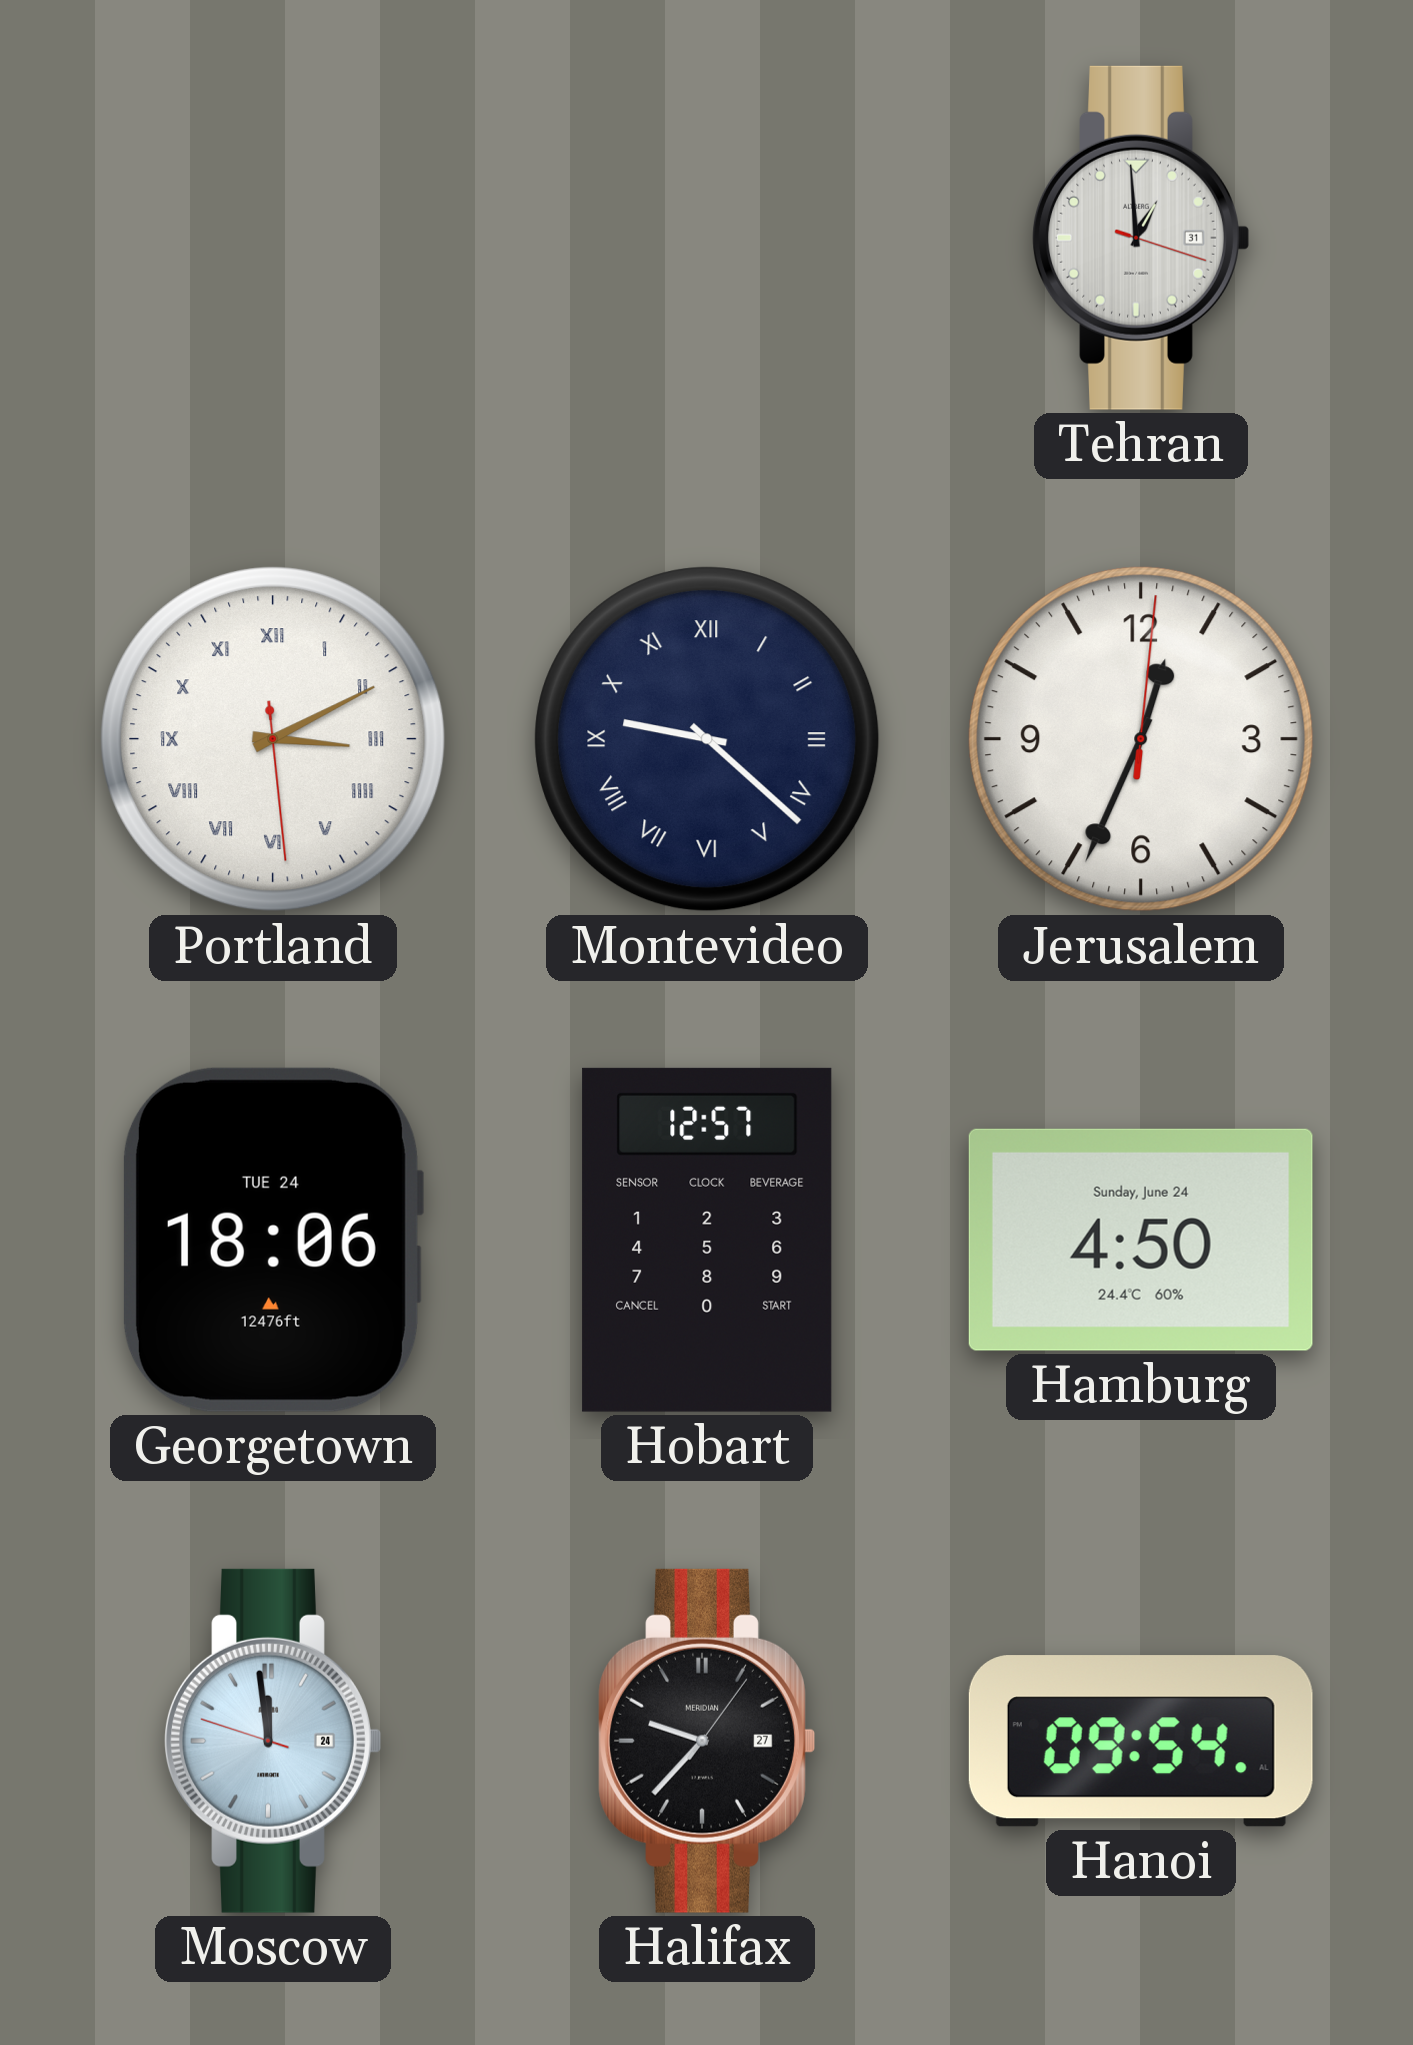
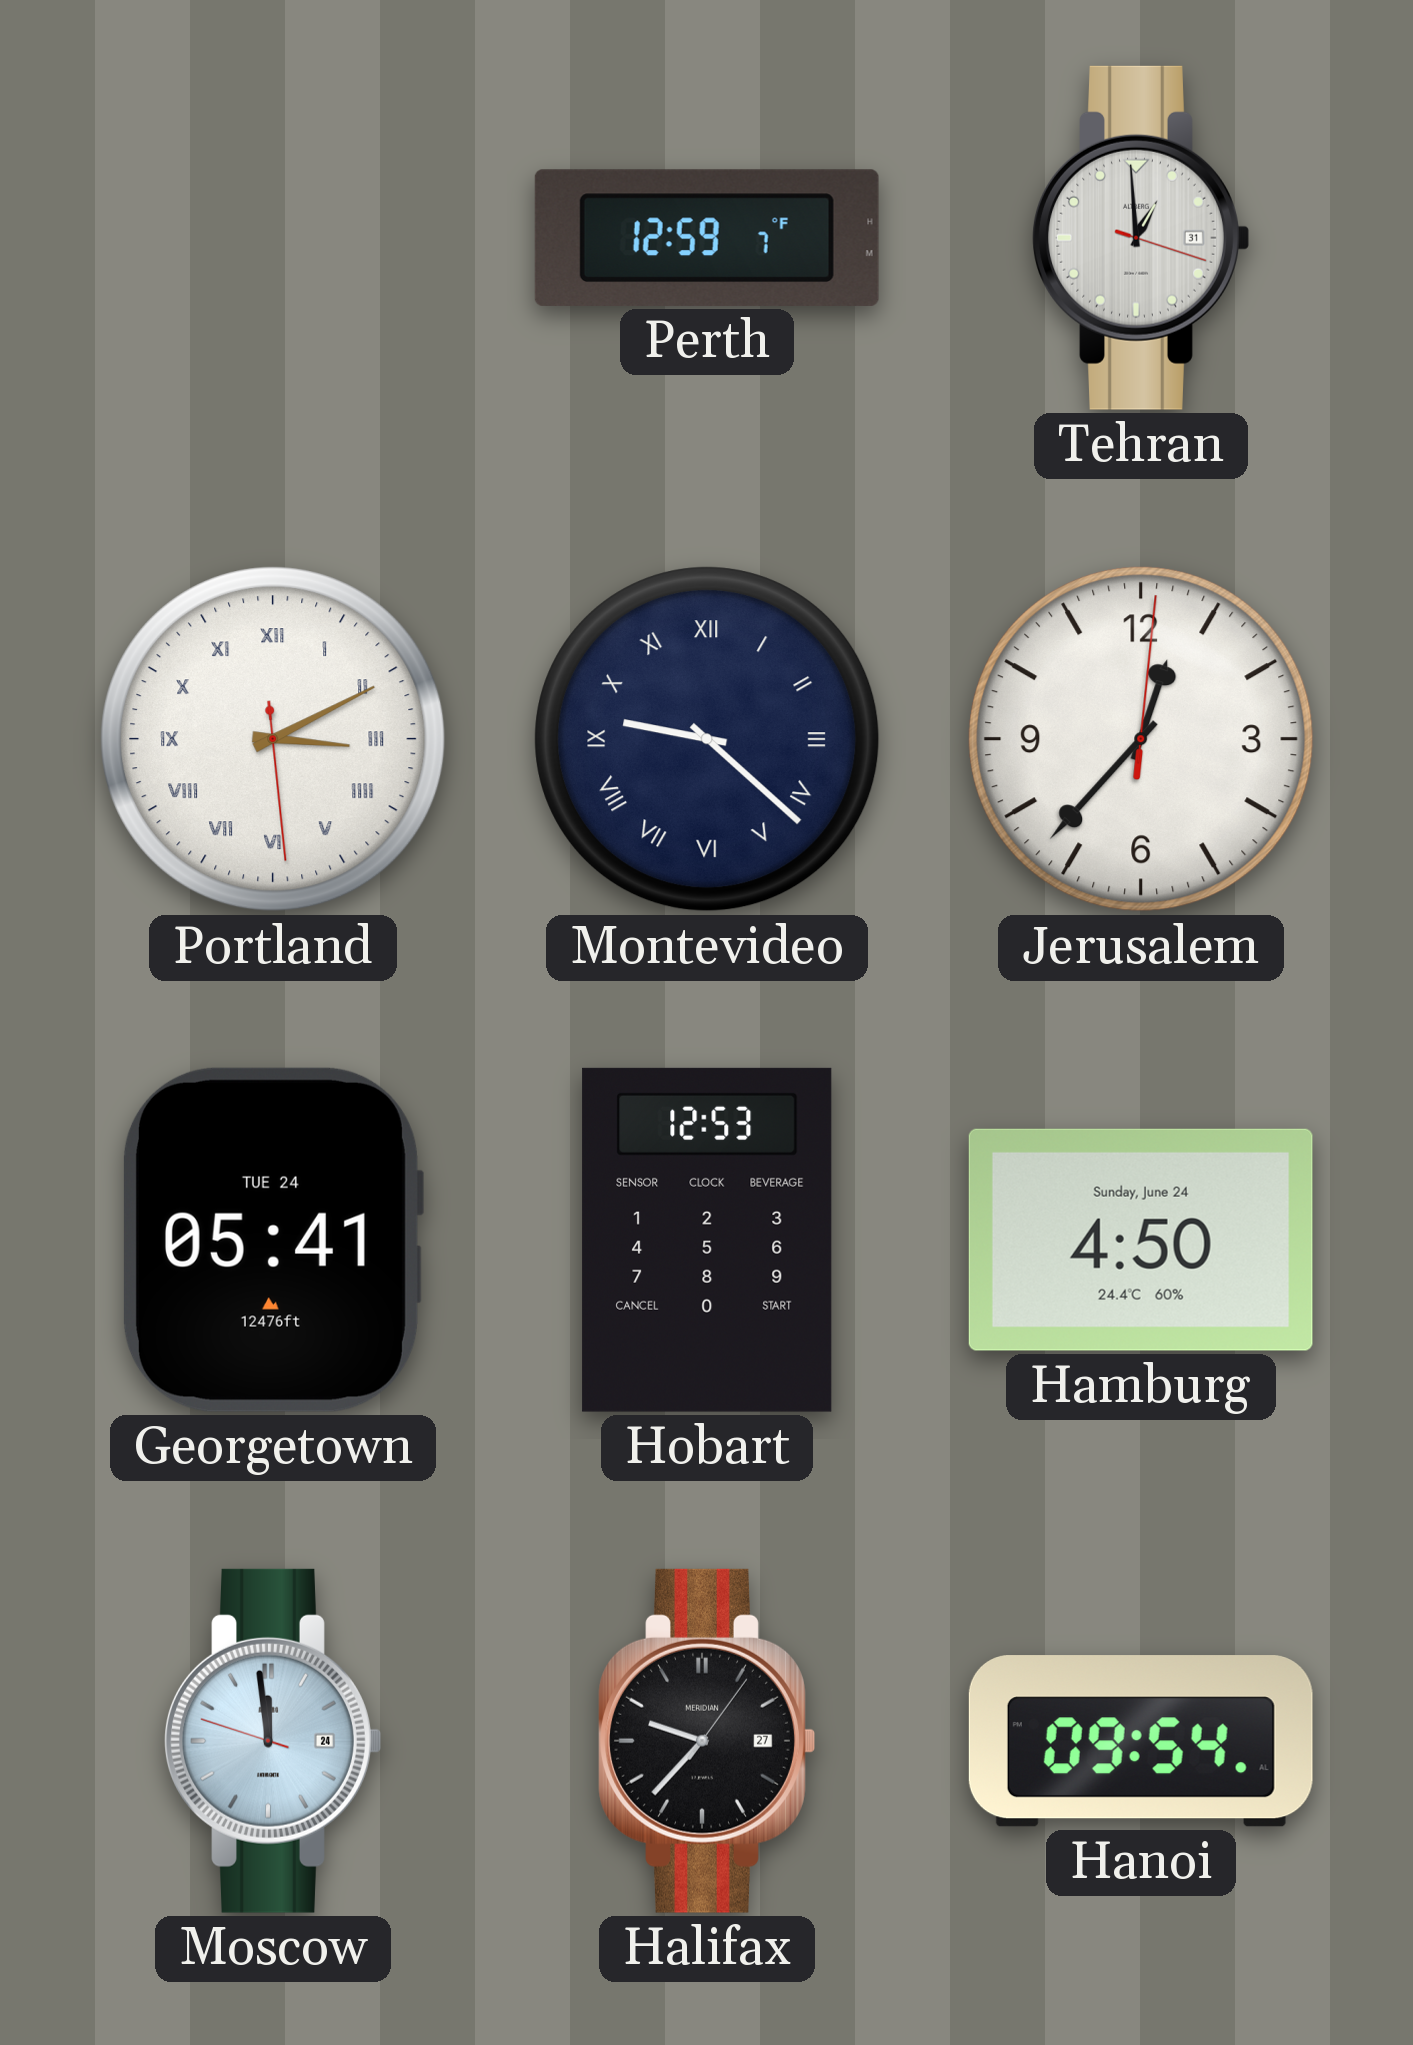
Perth: none -> 12:59 (707, 238)
Jerusalem: 12:34 -> 12:37 (1141, 739)
Georgetown: 18:06 -> 05:41 (272, 1240)
Hobart: 12:57 -> 12:53 (707, 1240)
